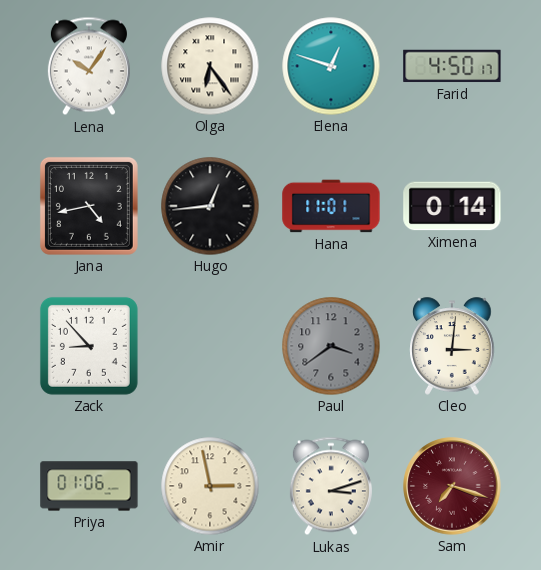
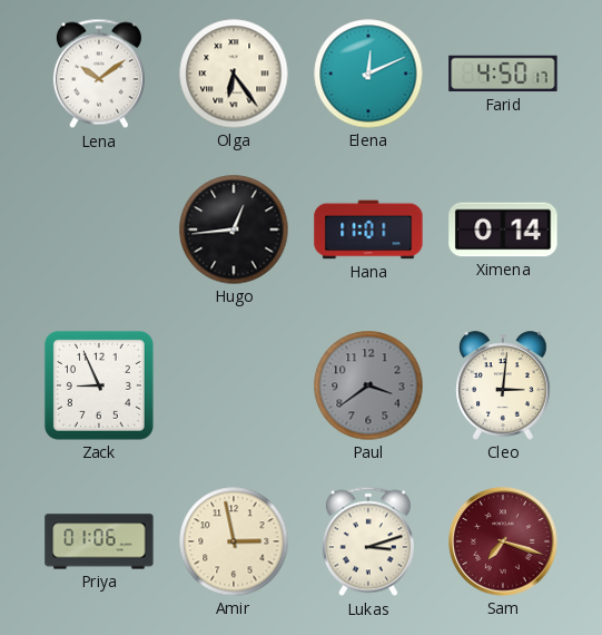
Lena: 10:06 -> 10:09 (99, 74)
Elena: 12:48 -> 12:11 (368, 74)
Jana: 4:43 -> none (89, 206)
Zack: 8:53 -> 8:56 (99, 385)
